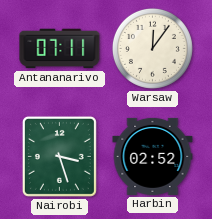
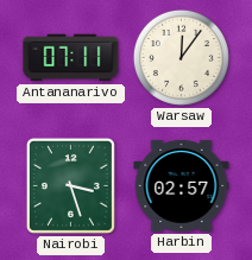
Harbin: 02:52 -> 02:57 (182, 185)
